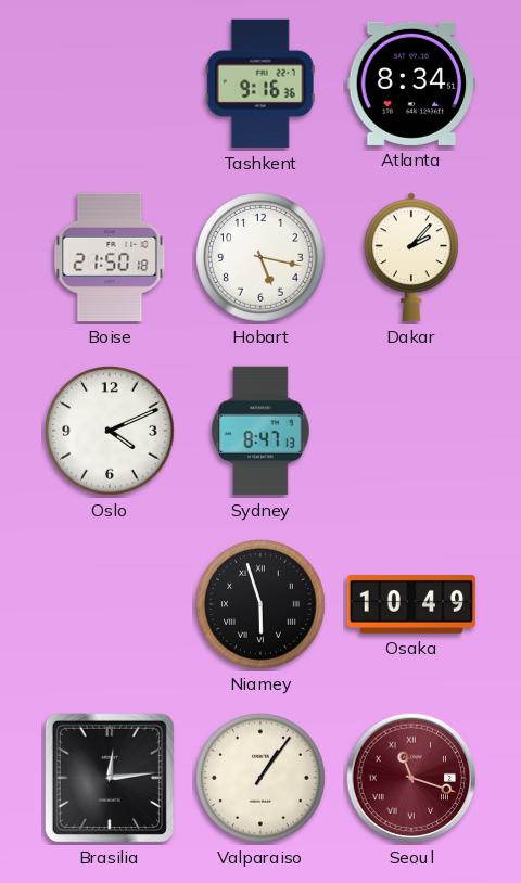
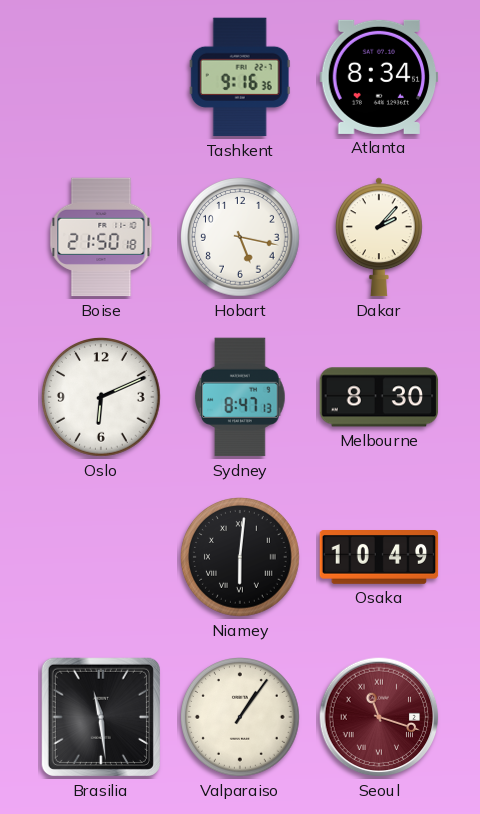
Oslo: 4:11 -> 6:11 (102, 398)
Melbourne: none -> 8:30 (379, 397)
Niamey: 5:57 -> 6:01 (241, 558)
Brasilia: 12:14 -> 11:29 (101, 717)
